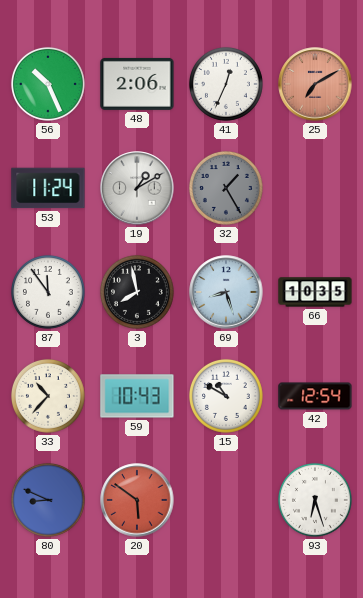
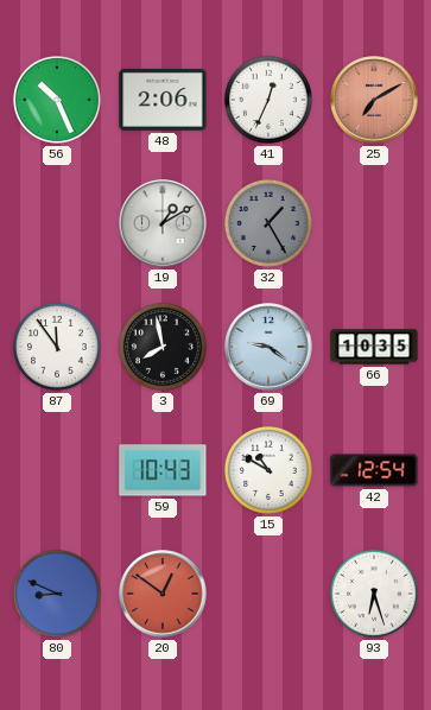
53: 11:24 -> none (48, 188)
69: 8:27 -> 9:21 (268, 347)
33: 10:37 -> none (48, 396)
20: 5:51 -> 12:51 (163, 594)
